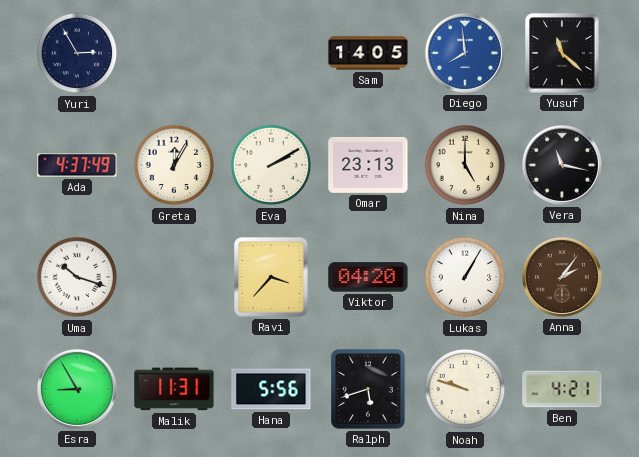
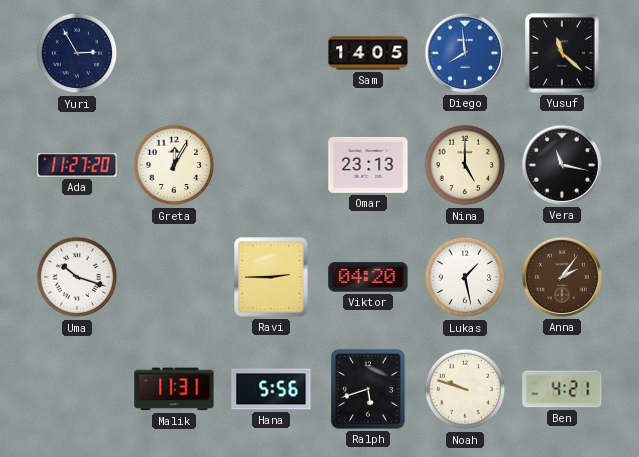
Ada: 4:37 -> 11:27 (77, 165)
Eva: 2:10 -> none (271, 165)
Ravi: 3:37 -> 2:45 (271, 277)
Lukas: 1:05 -> 1:28 (465, 277)
Esra: 8:55 -> none (77, 389)
